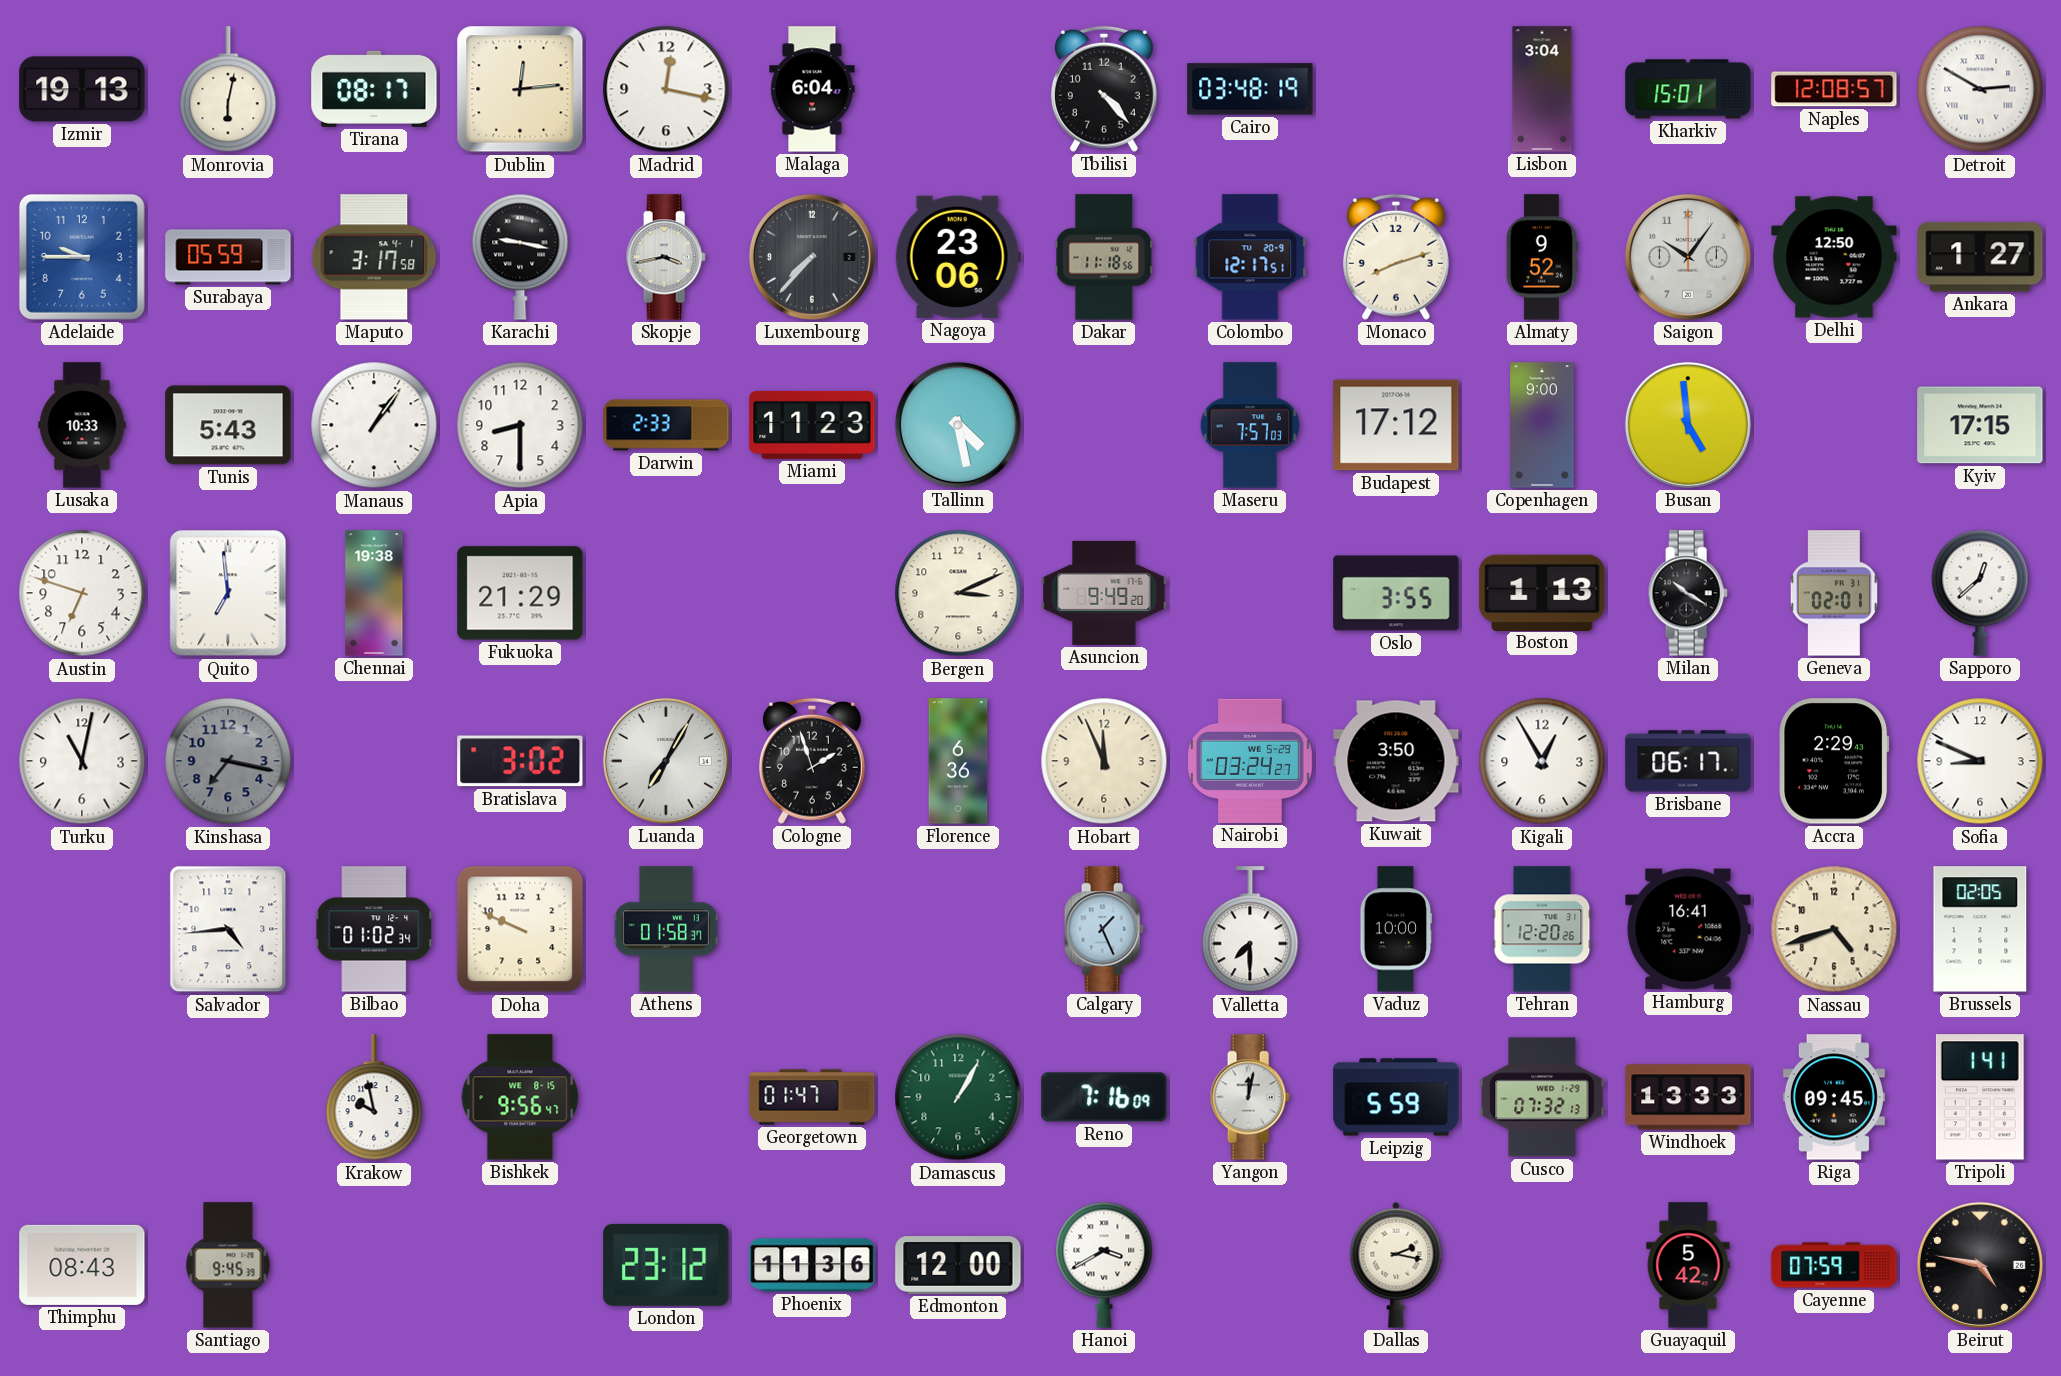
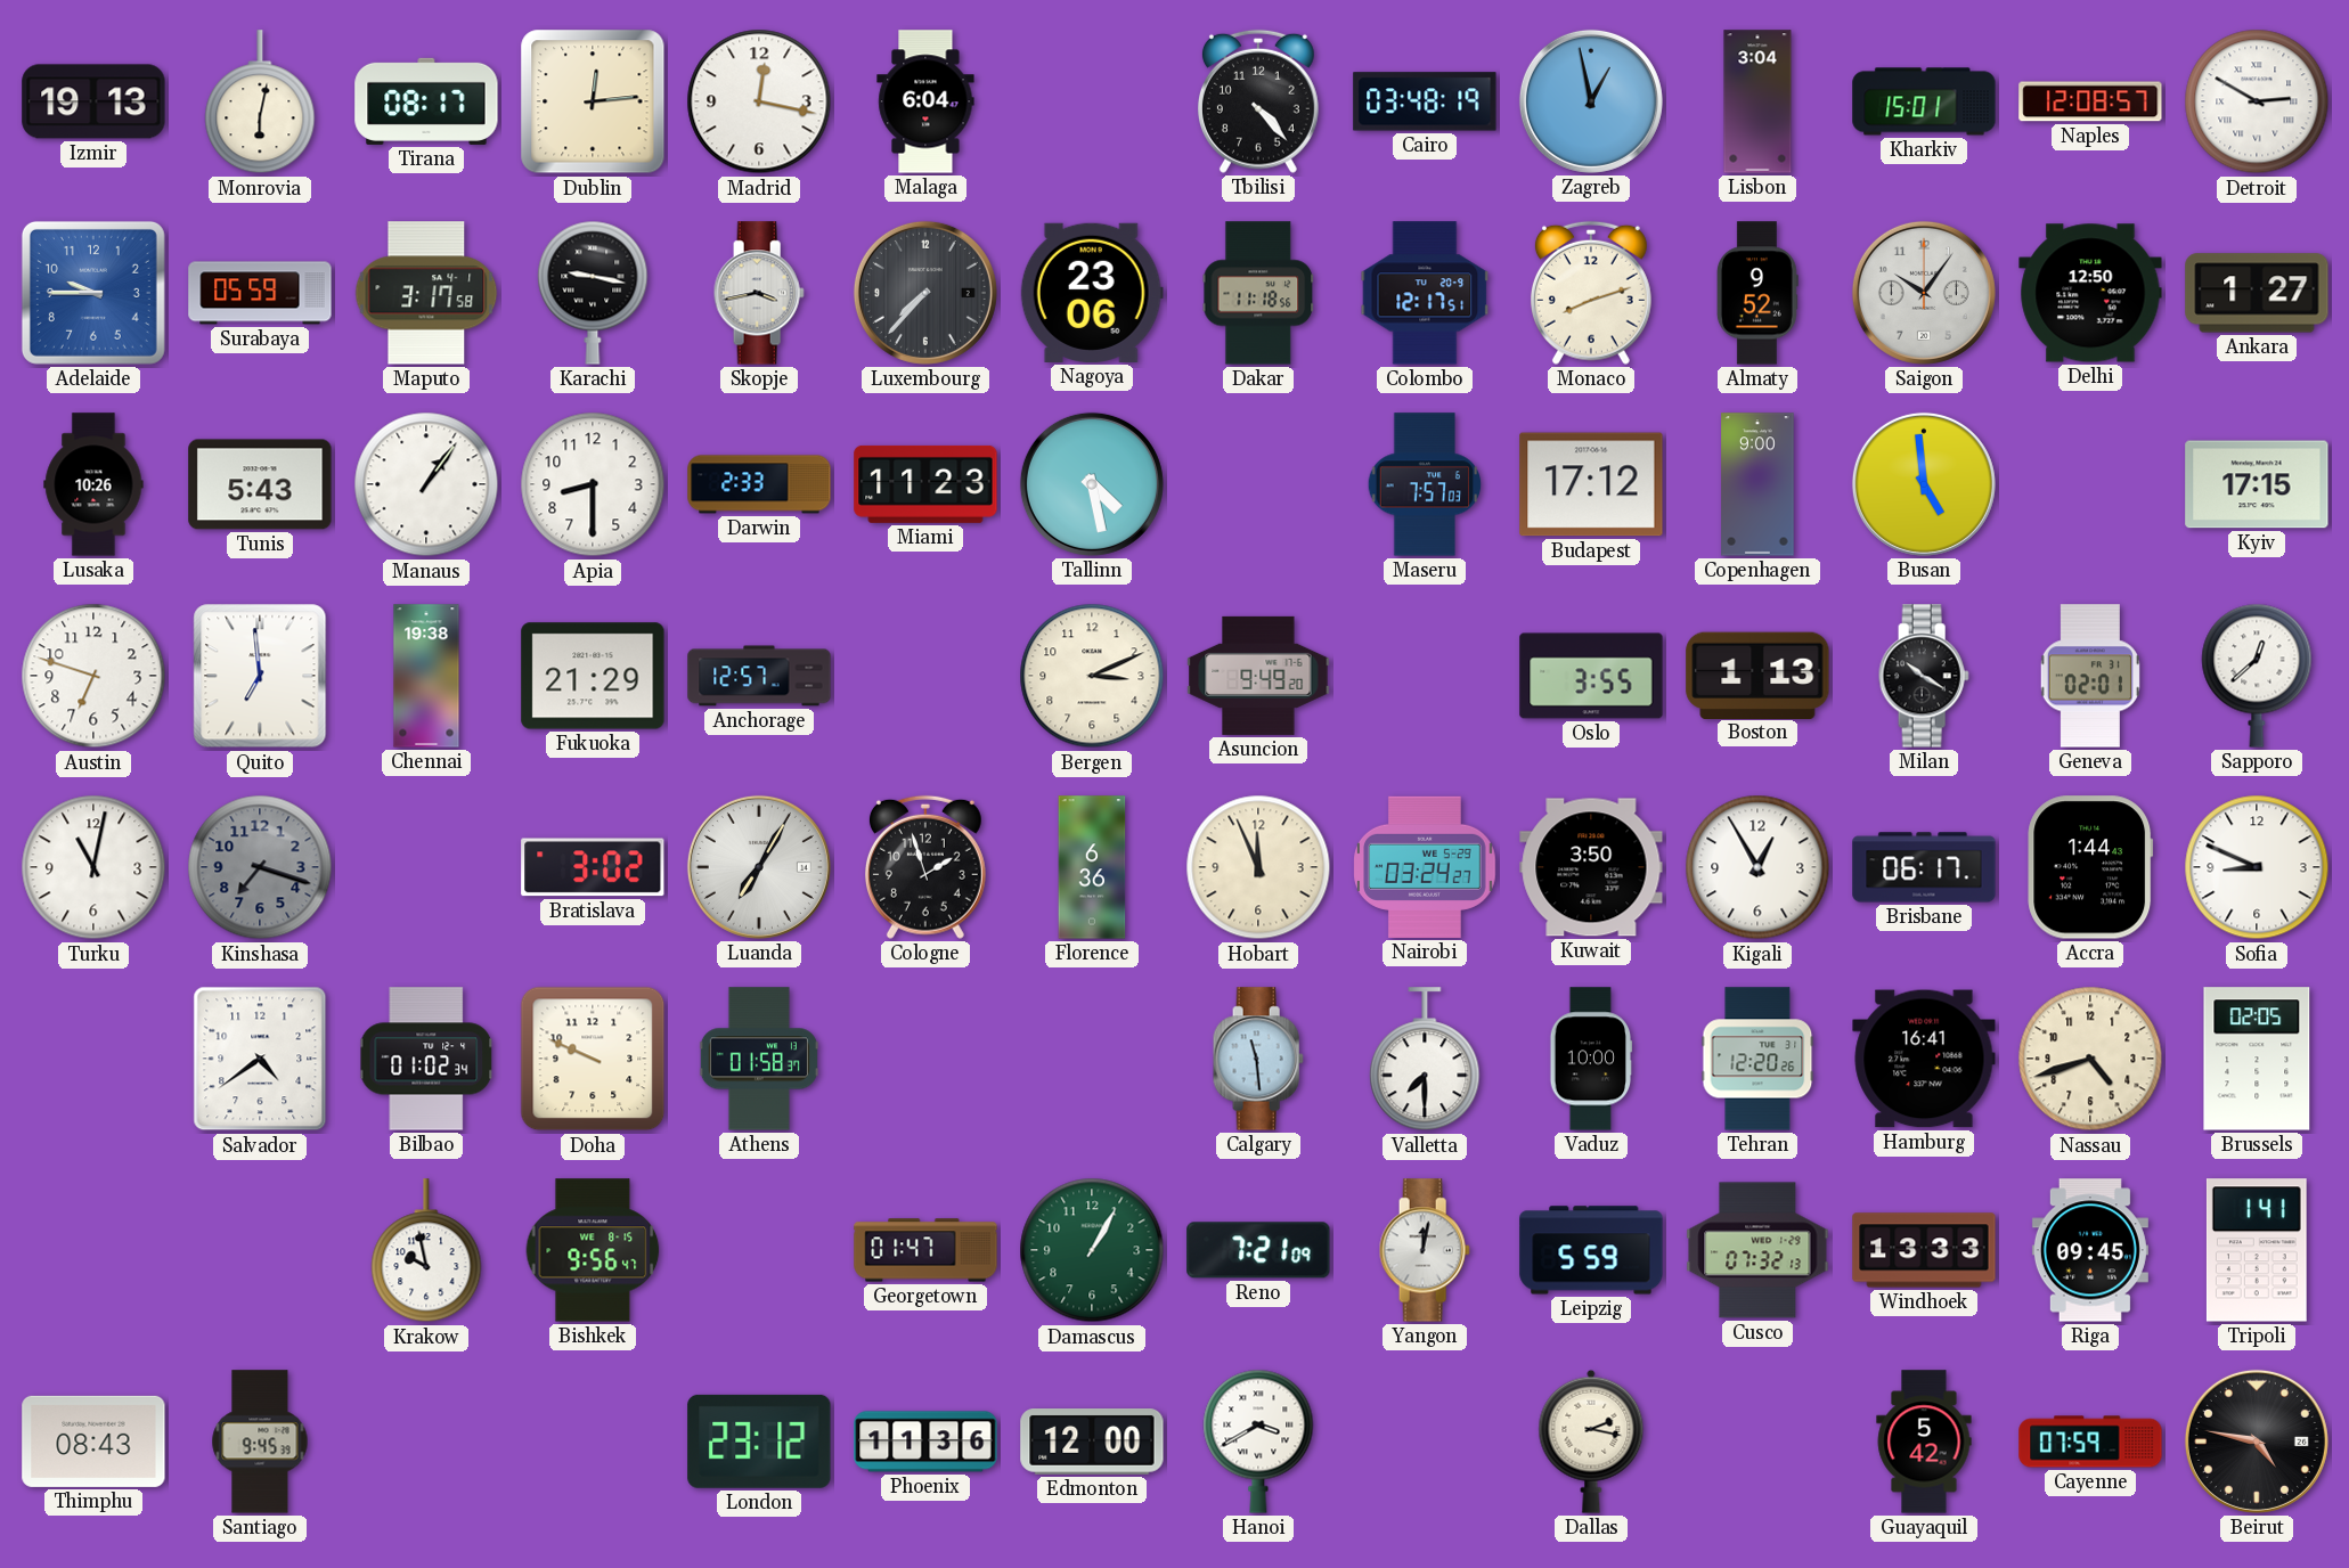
Zagreb: none -> 12:58 (1591, 101)
Lusaka: 10:33 -> 10:26 (93, 484)
Anchorage: none -> 12:57 (759, 676)
Kinshasa: 7:17 -> 7:18 (260, 867)
Accra: 2:29 -> 1:44 (2090, 867)
Salvador: 4:44 -> 4:39 (260, 1059)
Calgary: 1:26 -> 11:29 (1258, 1059)
Reno: 7:16 -> 7:21 (1258, 1250)
